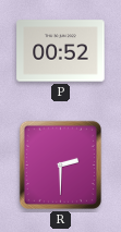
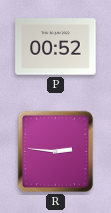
R: 2:30 -> 2:46 (55, 151)
